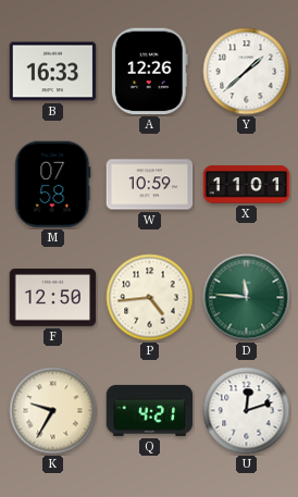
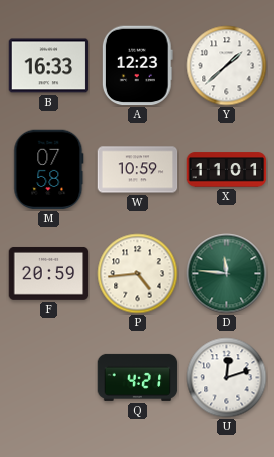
A: 12:26 -> 12:23 (137, 66)
F: 12:50 -> 20:59 (49, 273)
K: 9:35 -> none (53, 411)
